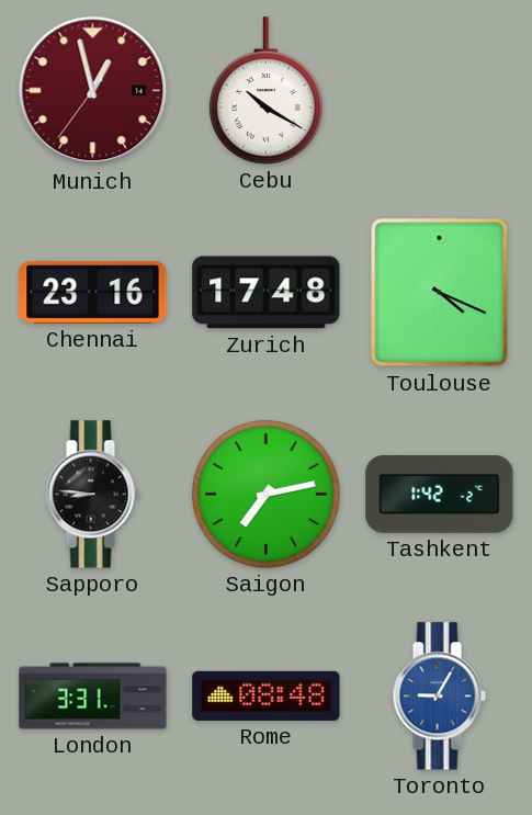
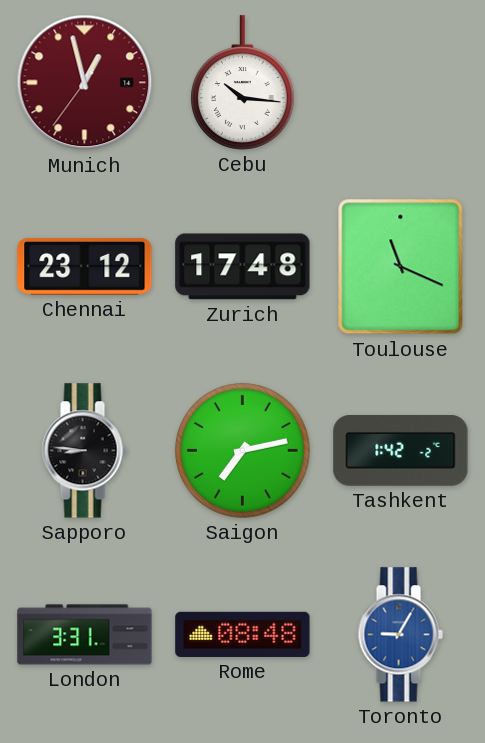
Cebu: 10:20 -> 10:16 (242, 83)
Chennai: 23:16 -> 23:12 (85, 267)
Toulouse: 4:19 -> 11:19 (401, 267)
